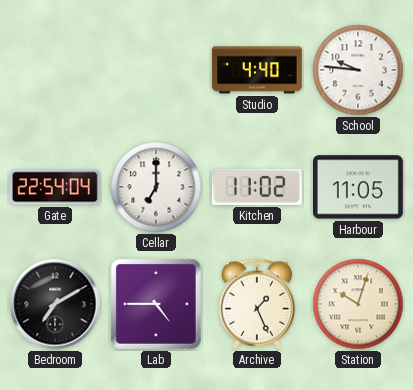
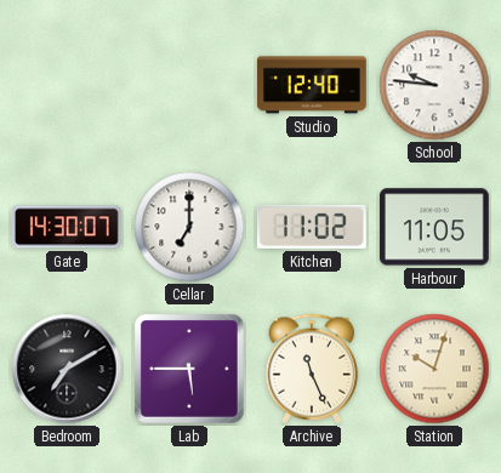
Studio: 4:40 -> 12:40 (312, 85)
Gate: 22:54 -> 14:30 (67, 227)
Lab: 4:45 -> 5:45 (190, 370)
Archive: 1:26 -> 11:26 (312, 369)
